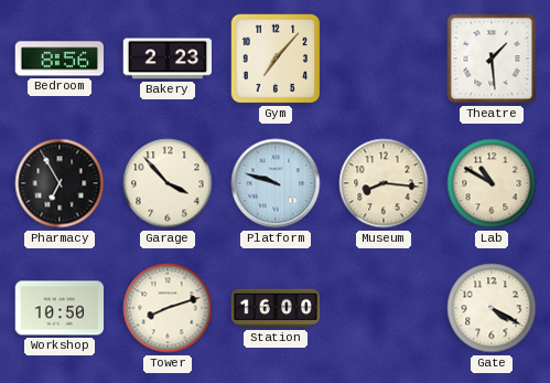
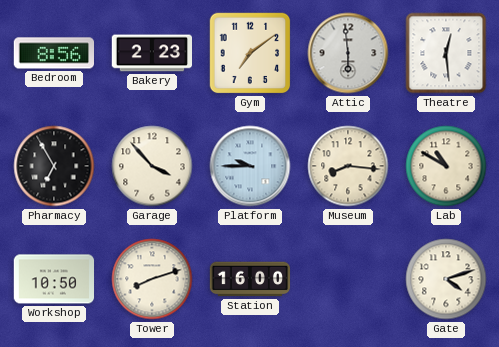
Gym: 7:07 -> 7:09 (250, 53)
Attic: none -> 5:59 (348, 53)
Theatre: 1:29 -> 12:29 (446, 53)
Platform: 9:48 -> 9:45 (250, 166)
Gate: 4:20 -> 4:12 (446, 279)
